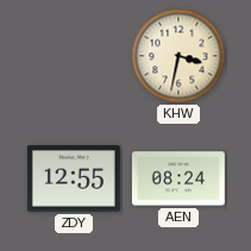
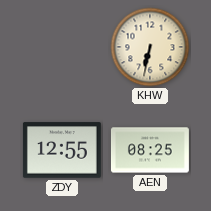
KHW: 3:32 -> 6:32 (150, 47)
AEN: 08:24 -> 08:25 (150, 150)
